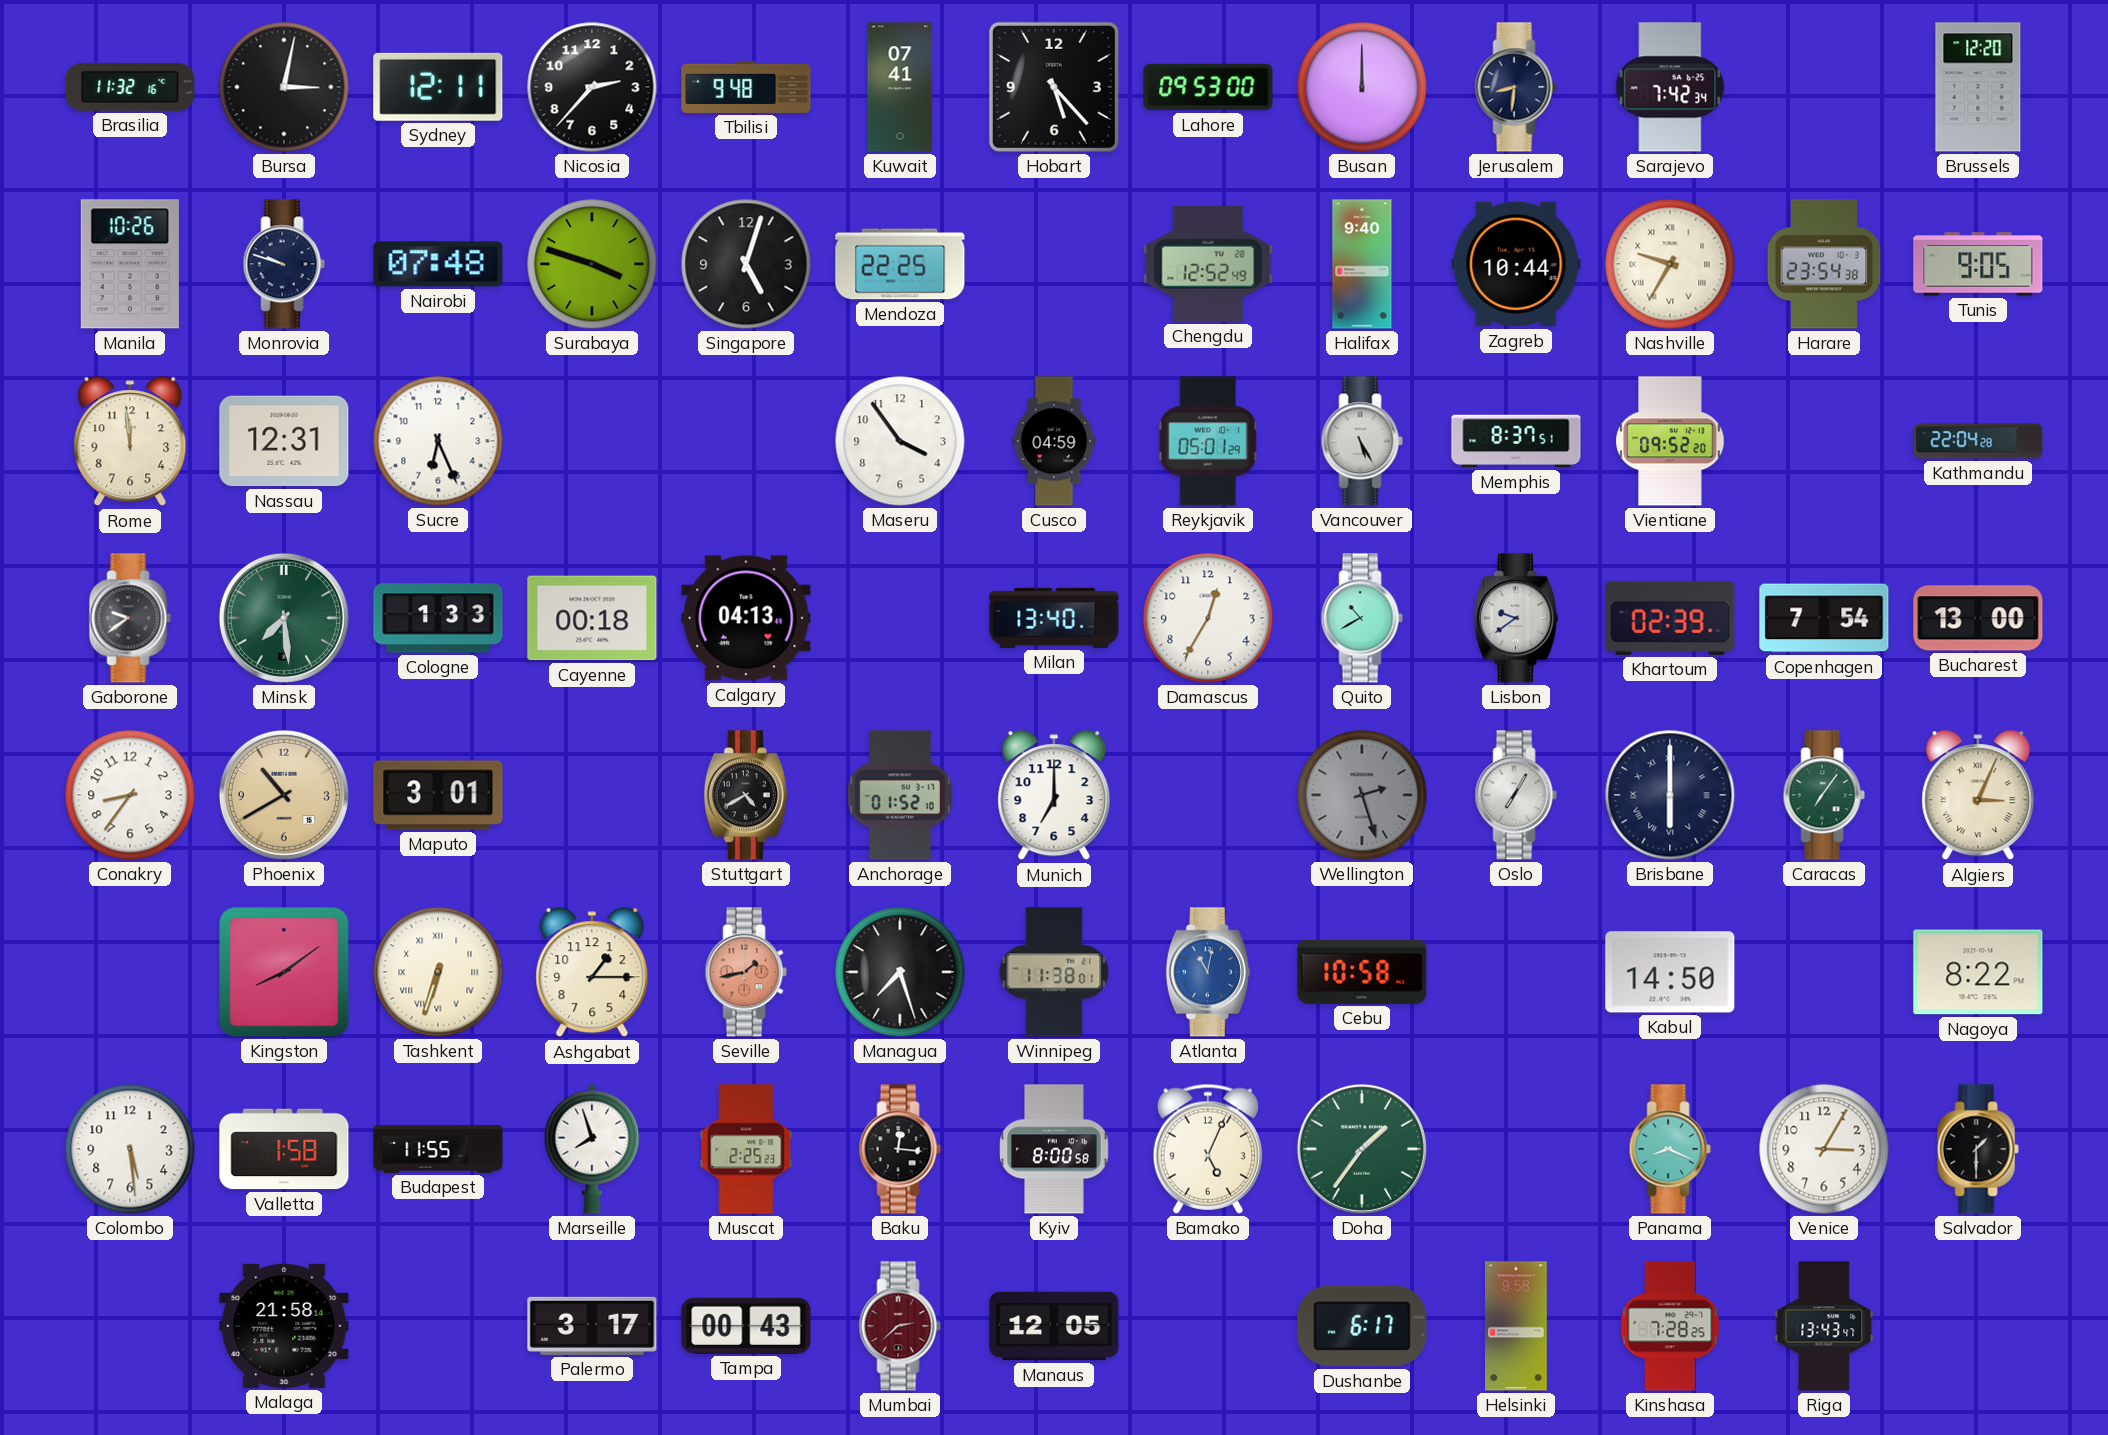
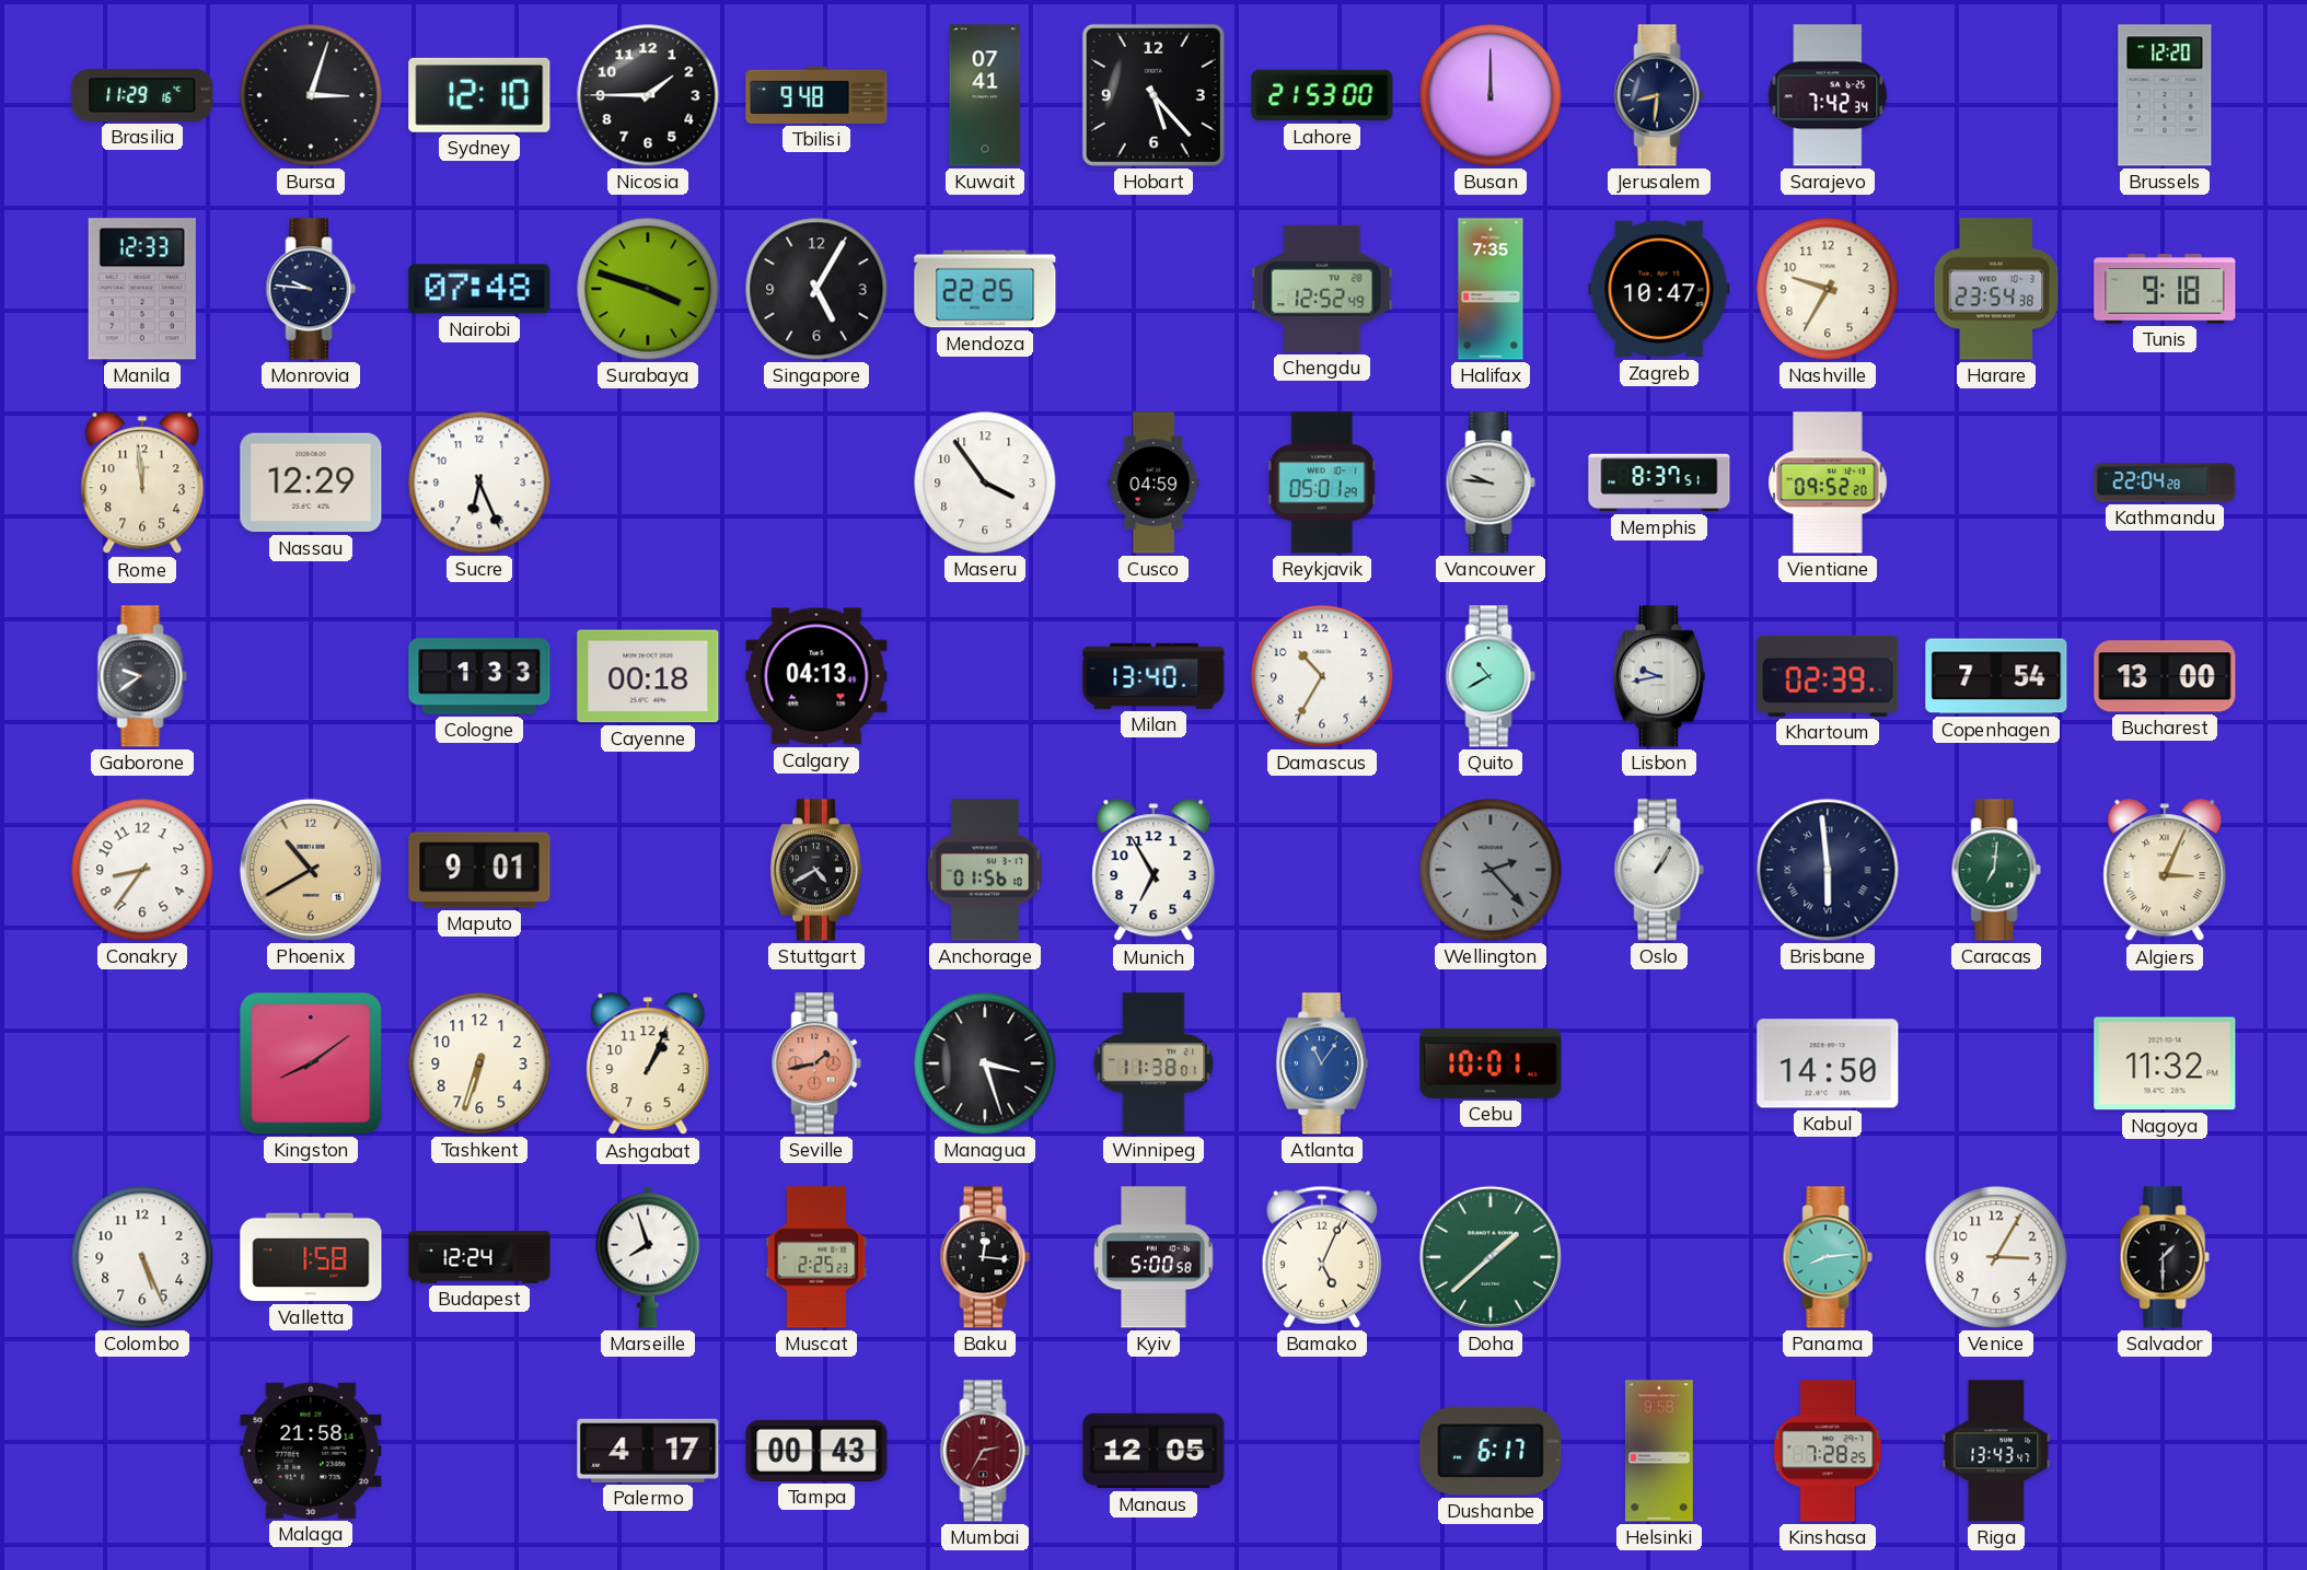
Brasilia: 11:32 -> 11:29 (142, 95)
Bursa: 3:02 -> 3:03 (311, 95)
Sydney: 12:11 -> 12:10 (479, 95)
Nicosia: 2:37 -> 1:45 (648, 95)
Lahore: 09:53 -> 21:53 (1322, 95)
Manila: 10:26 -> 12:33 (142, 289)
Monrovia: 9:48 -> 9:46 (311, 289)
Singapore: 5:03 -> 5:05 (816, 289)
Halifax: 9:40 -> 7:35 (1491, 289)
Zagreb: 10:44 -> 10:47 (1659, 289)
Nashville numerals: Roman -> Arabic (1828, 289)
Tunis: 9:05 -> 9:18 (2165, 289)
Nassau: 12:31 -> 12:29 (311, 482)
Vancouver: 5:25 -> 9:46 (1491, 482)
Minsk: 7:29 -> none (284, 618)
Damascus: 12:35 -> 10:35 (1322, 676)
Lisbon: 9:39 -> 9:43 (1659, 676)
Maputo: 3:01 -> 9:01 (479, 870)
Anchorage: 01:52 -> 01:56 (985, 870)
Munich: 7:00 -> 6:55 (1153, 871)
Wellington: 2:27 -> 2:23 (1491, 870)
Oslo: 7:05 -> 1:05 (1659, 870)
Brisbane: 6:00 -> 5:59 (1828, 870)
Caracas: 7:06 -> 7:01 (1996, 870)
Tashkent numerals: Roman -> Arabic (479, 1063)
Ashgabat: 1:15 -> 1:04 (648, 1065)
Managua: 7:27 -> 3:27 (985, 1063)
Atlanta: 11:02 -> 11:06 (1322, 1063)
Cebu: 10:58 -> 10:01 (1491, 1063)
Nagoya: 8:22 -> 11:32 (2165, 1063)
Colombo: 5:29 -> 5:26 (142, 1257)
Budapest: 11:55 -> 12:24 (479, 1257)
Kyiv: 8:00 -> 5:00 (1153, 1257)
Doha: 1:36 -> 1:38 (1491, 1257)
Panama: 8:19 -> 8:14 (1828, 1257)
Palermo: 3:17 -> 4:17 (648, 1451)
Mumbai: 2:38 -> 2:35 (985, 1451)
